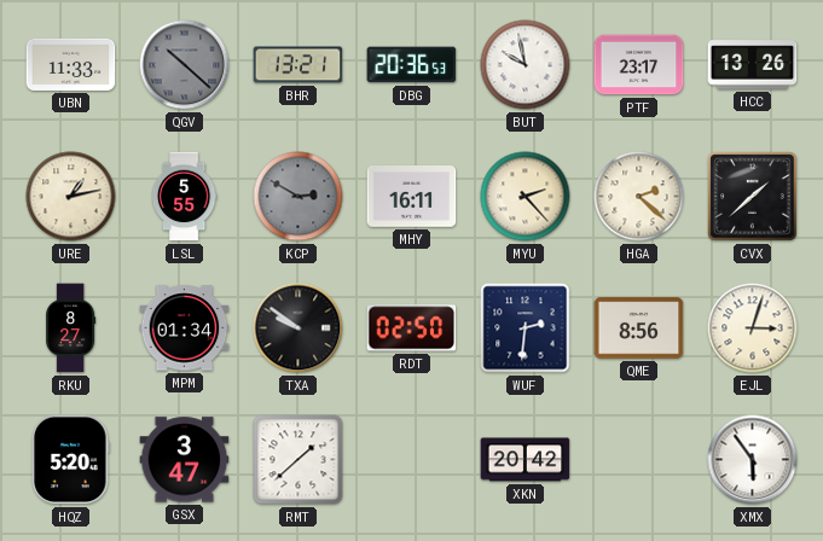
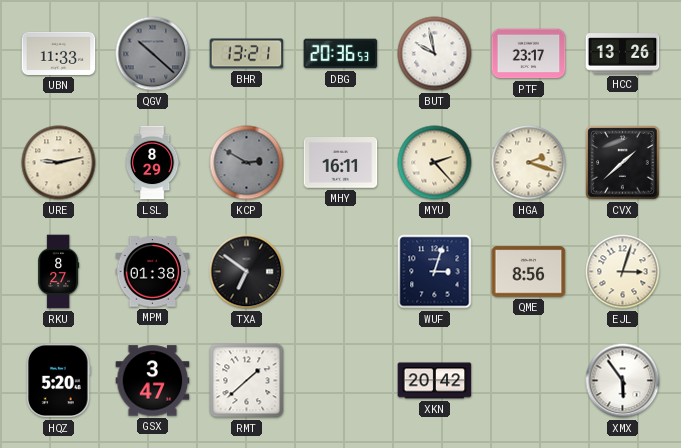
URE: 1:13 -> 9:13 (59, 163)
LSL: 5:55 -> 8:29 (152, 163)
HGA: 2:22 -> 2:18 (529, 163)
MPM: 01:34 -> 01:38 (153, 272)
TXA: 9:51 -> 6:51 (247, 272)
RDT: 02:50 -> none (412, 328)
WUF: 2:31 -> 3:03 (435, 272)
